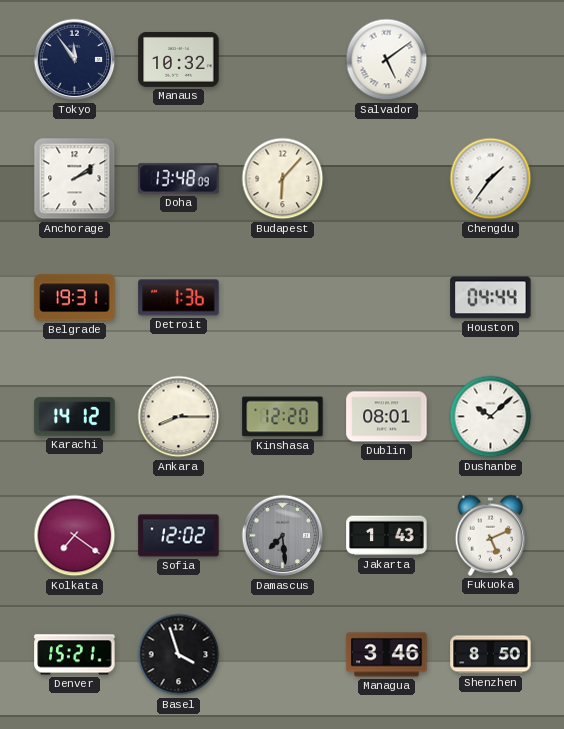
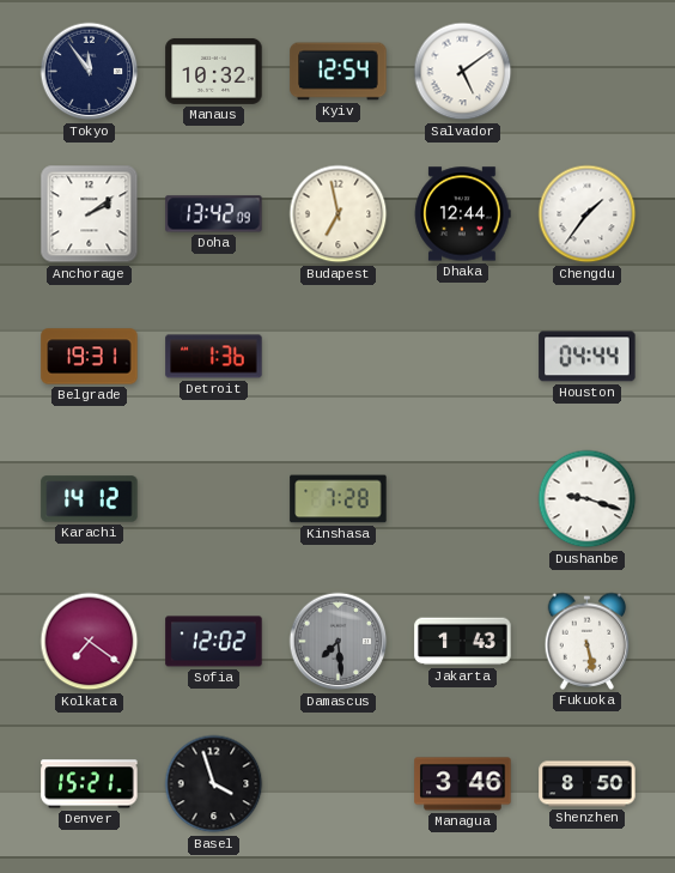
Kyiv: none -> 12:54 (339, 72)
Doha: 13:48 -> 13:42 (214, 214)
Budapest: 6:07 -> 6:58 (339, 214)
Dhaka: none -> 12:44 (462, 214)
Ankara: 8:15 -> none (179, 417)
Kinshasa: 12:20 -> 7:28 (339, 499)
Dublin: 08:01 -> none (387, 417)
Dushanbe: 10:08 -> 9:18 (588, 499)
Fukuoka: 5:11 -> 5:28 (588, 641)
